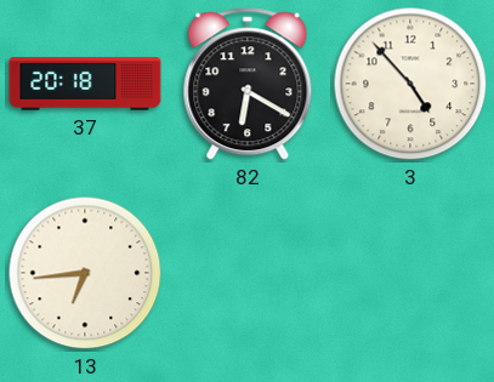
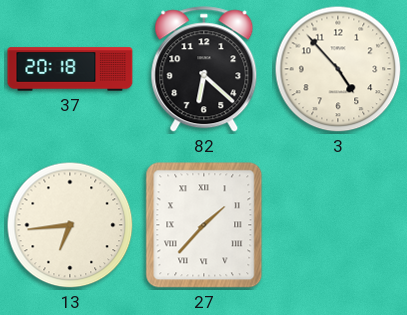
82: 6:20 -> 6:22 (204, 70)
27: none -> 1:37 (204, 225)
